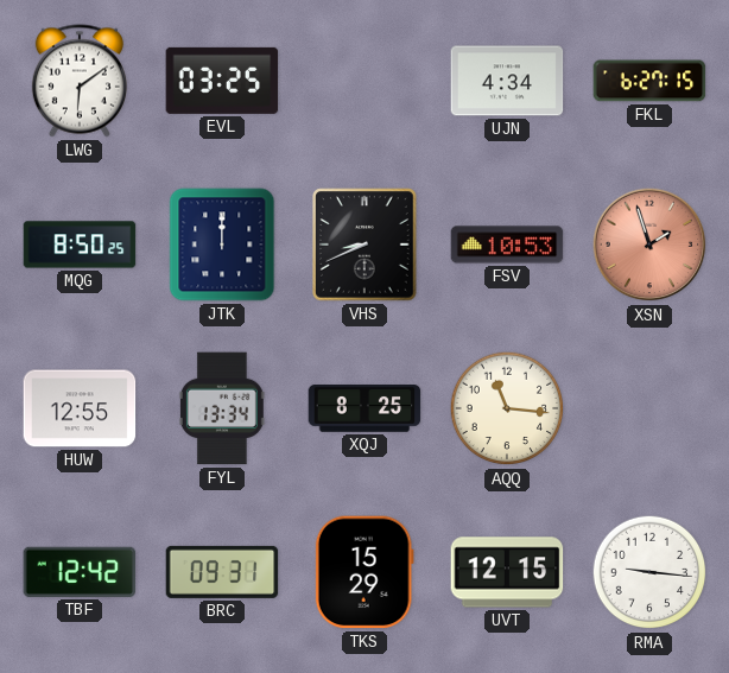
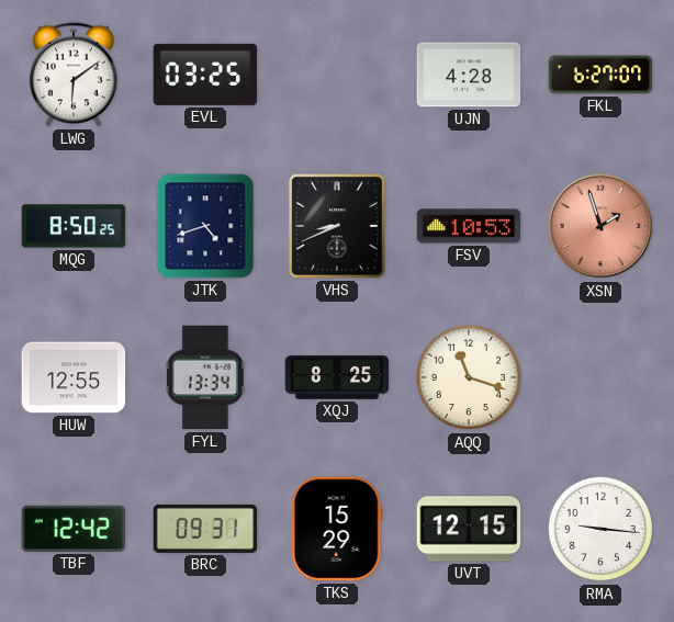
UJN: 4:34 -> 4:28 (469, 75)
FKL: 6:27:15 -> 6:27:07 (600, 75)
JTK: 12:00 -> 4:42 (205, 226)
AQQ: 11:16 -> 11:18 (469, 377)
